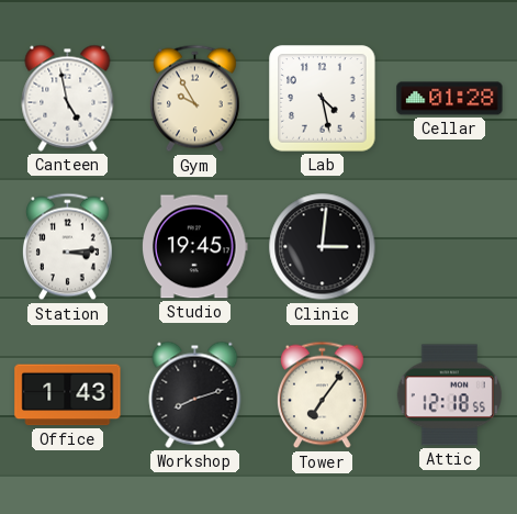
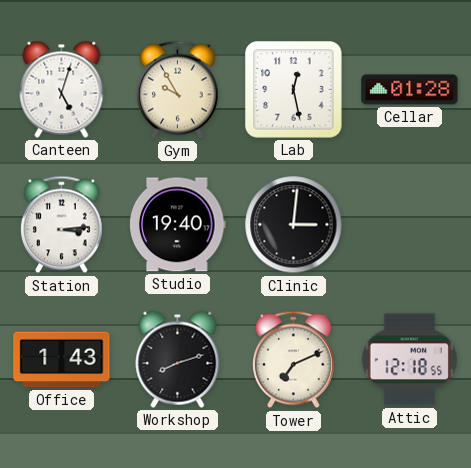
Canteen: 4:58 -> 5:03 (62, 89)
Lab: 4:28 -> 12:28 (294, 90)
Studio: 19:45 -> 19:40 (178, 225)
Tower: 7:06 -> 7:11 (293, 360)
